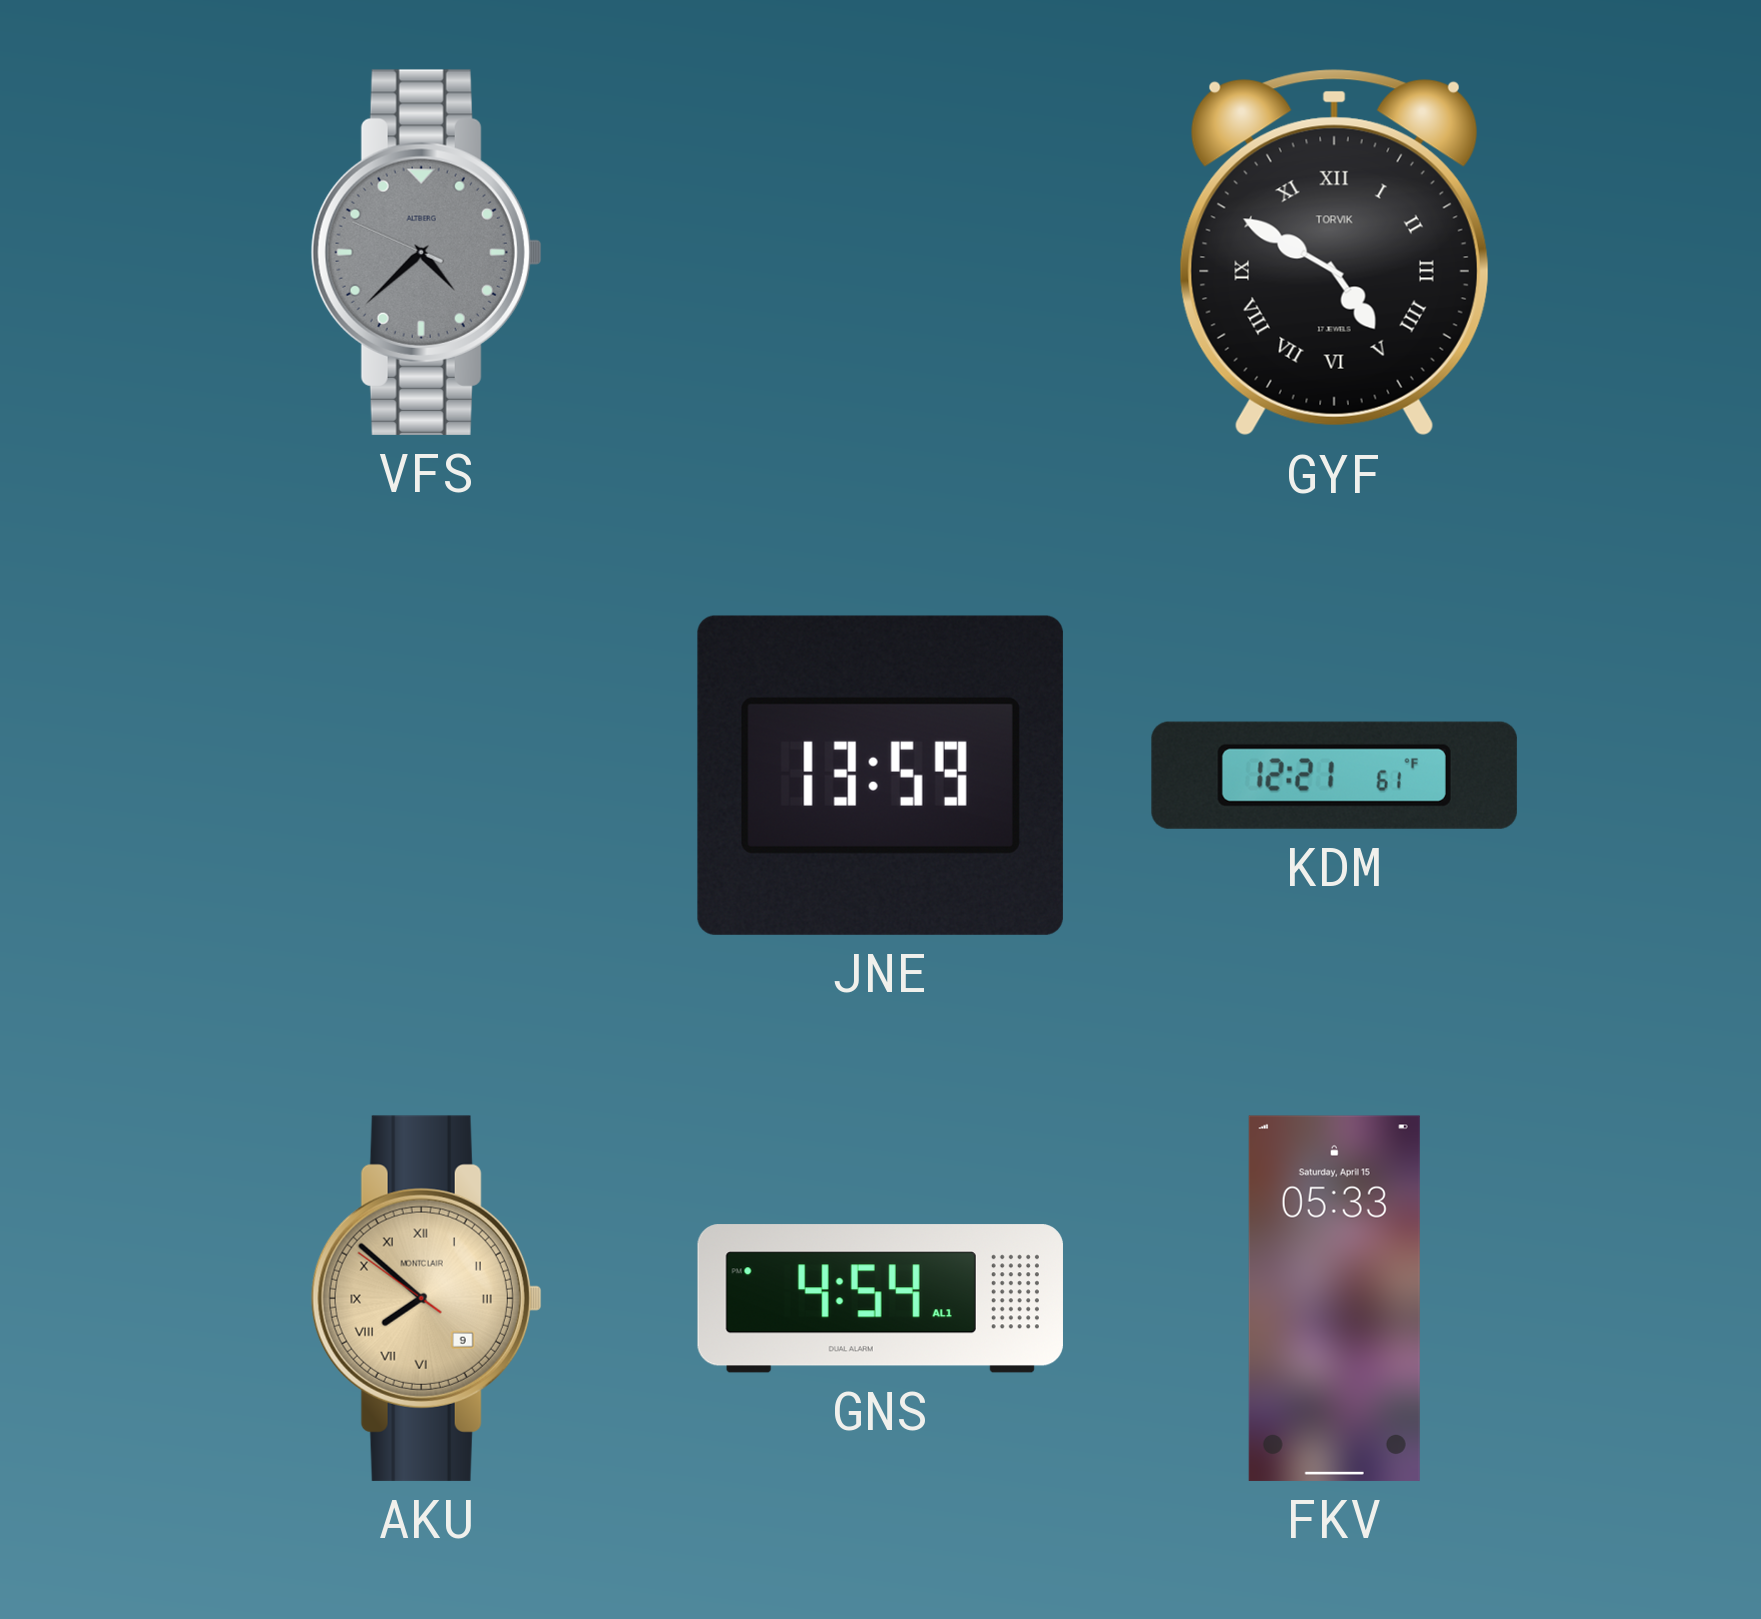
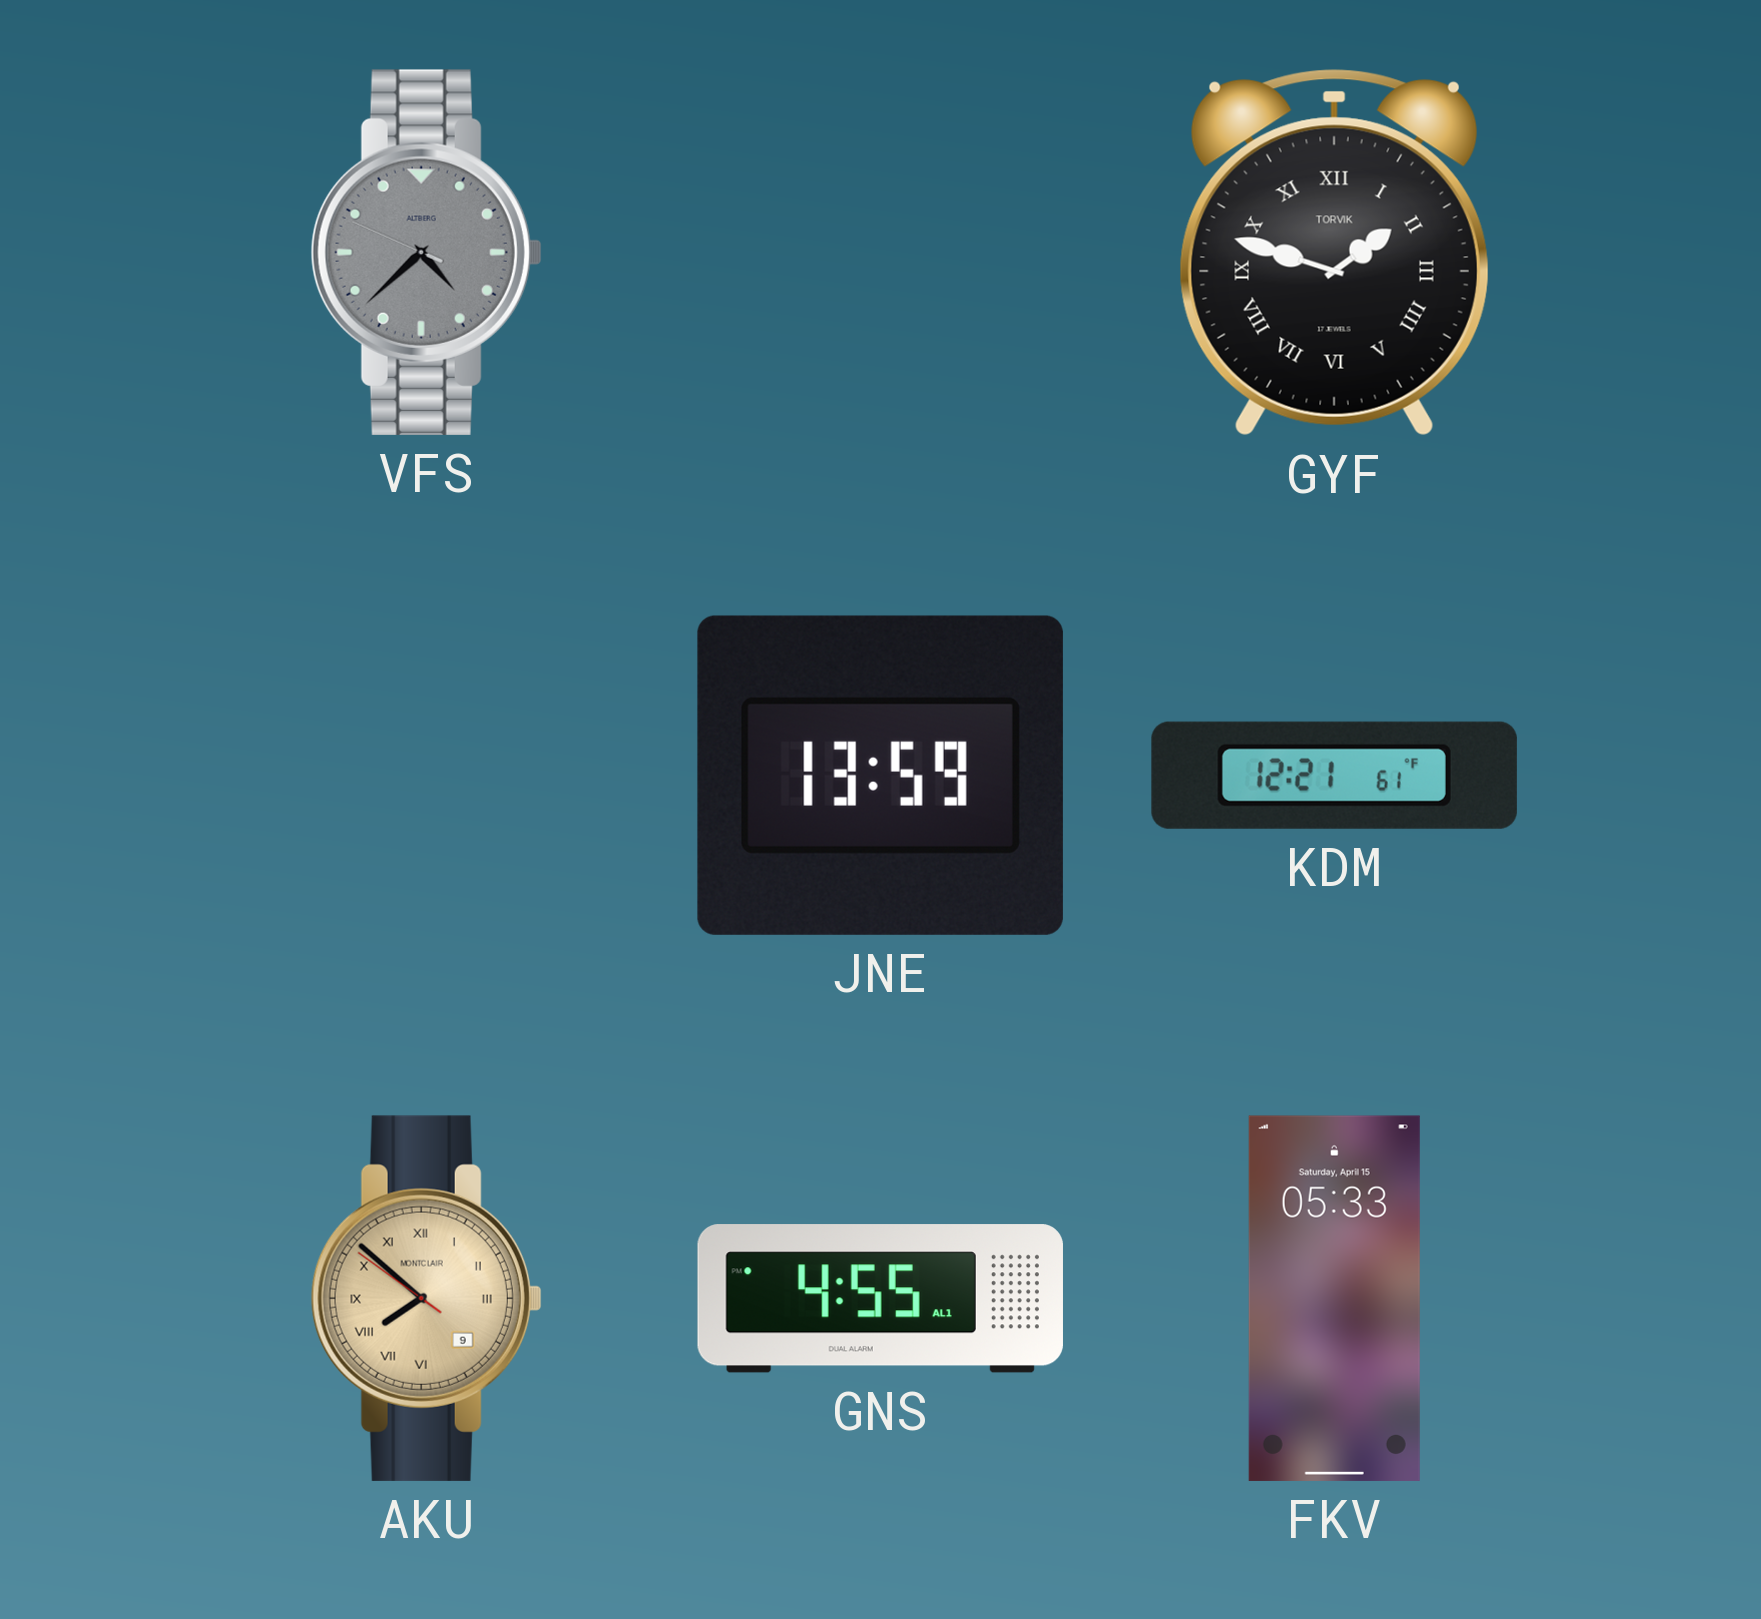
GYF: 4:50 -> 1:48 (1334, 253)
GNS: 4:54 -> 4:55 (880, 1299)
